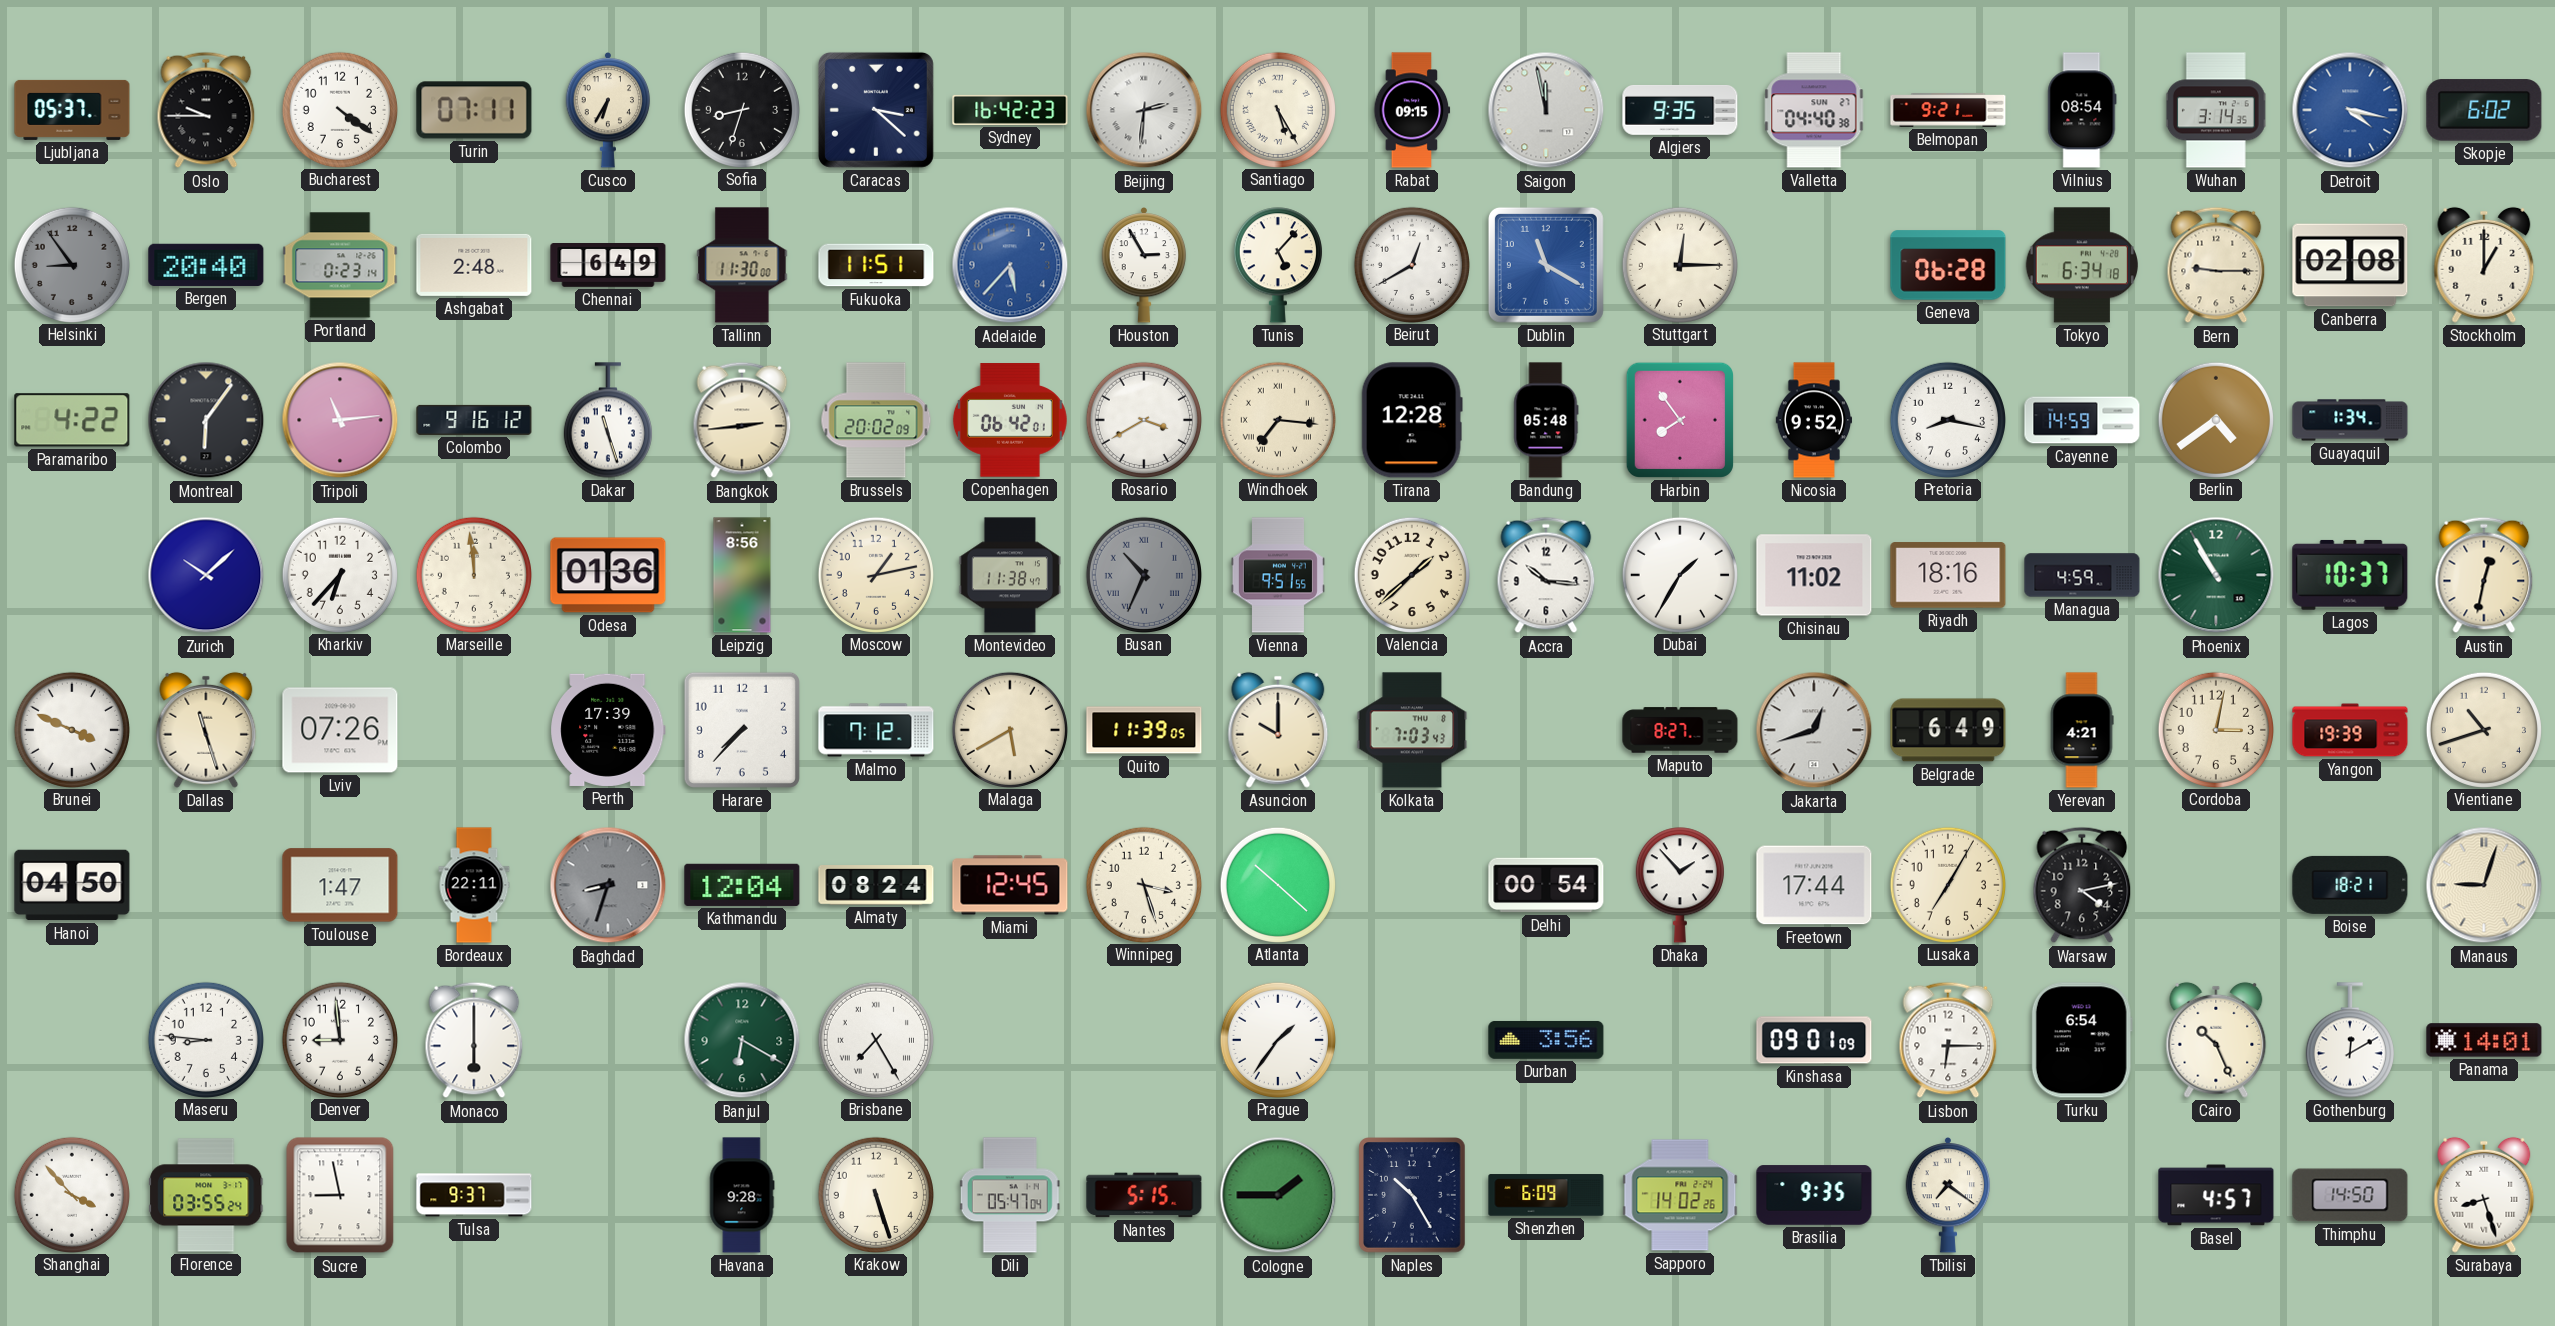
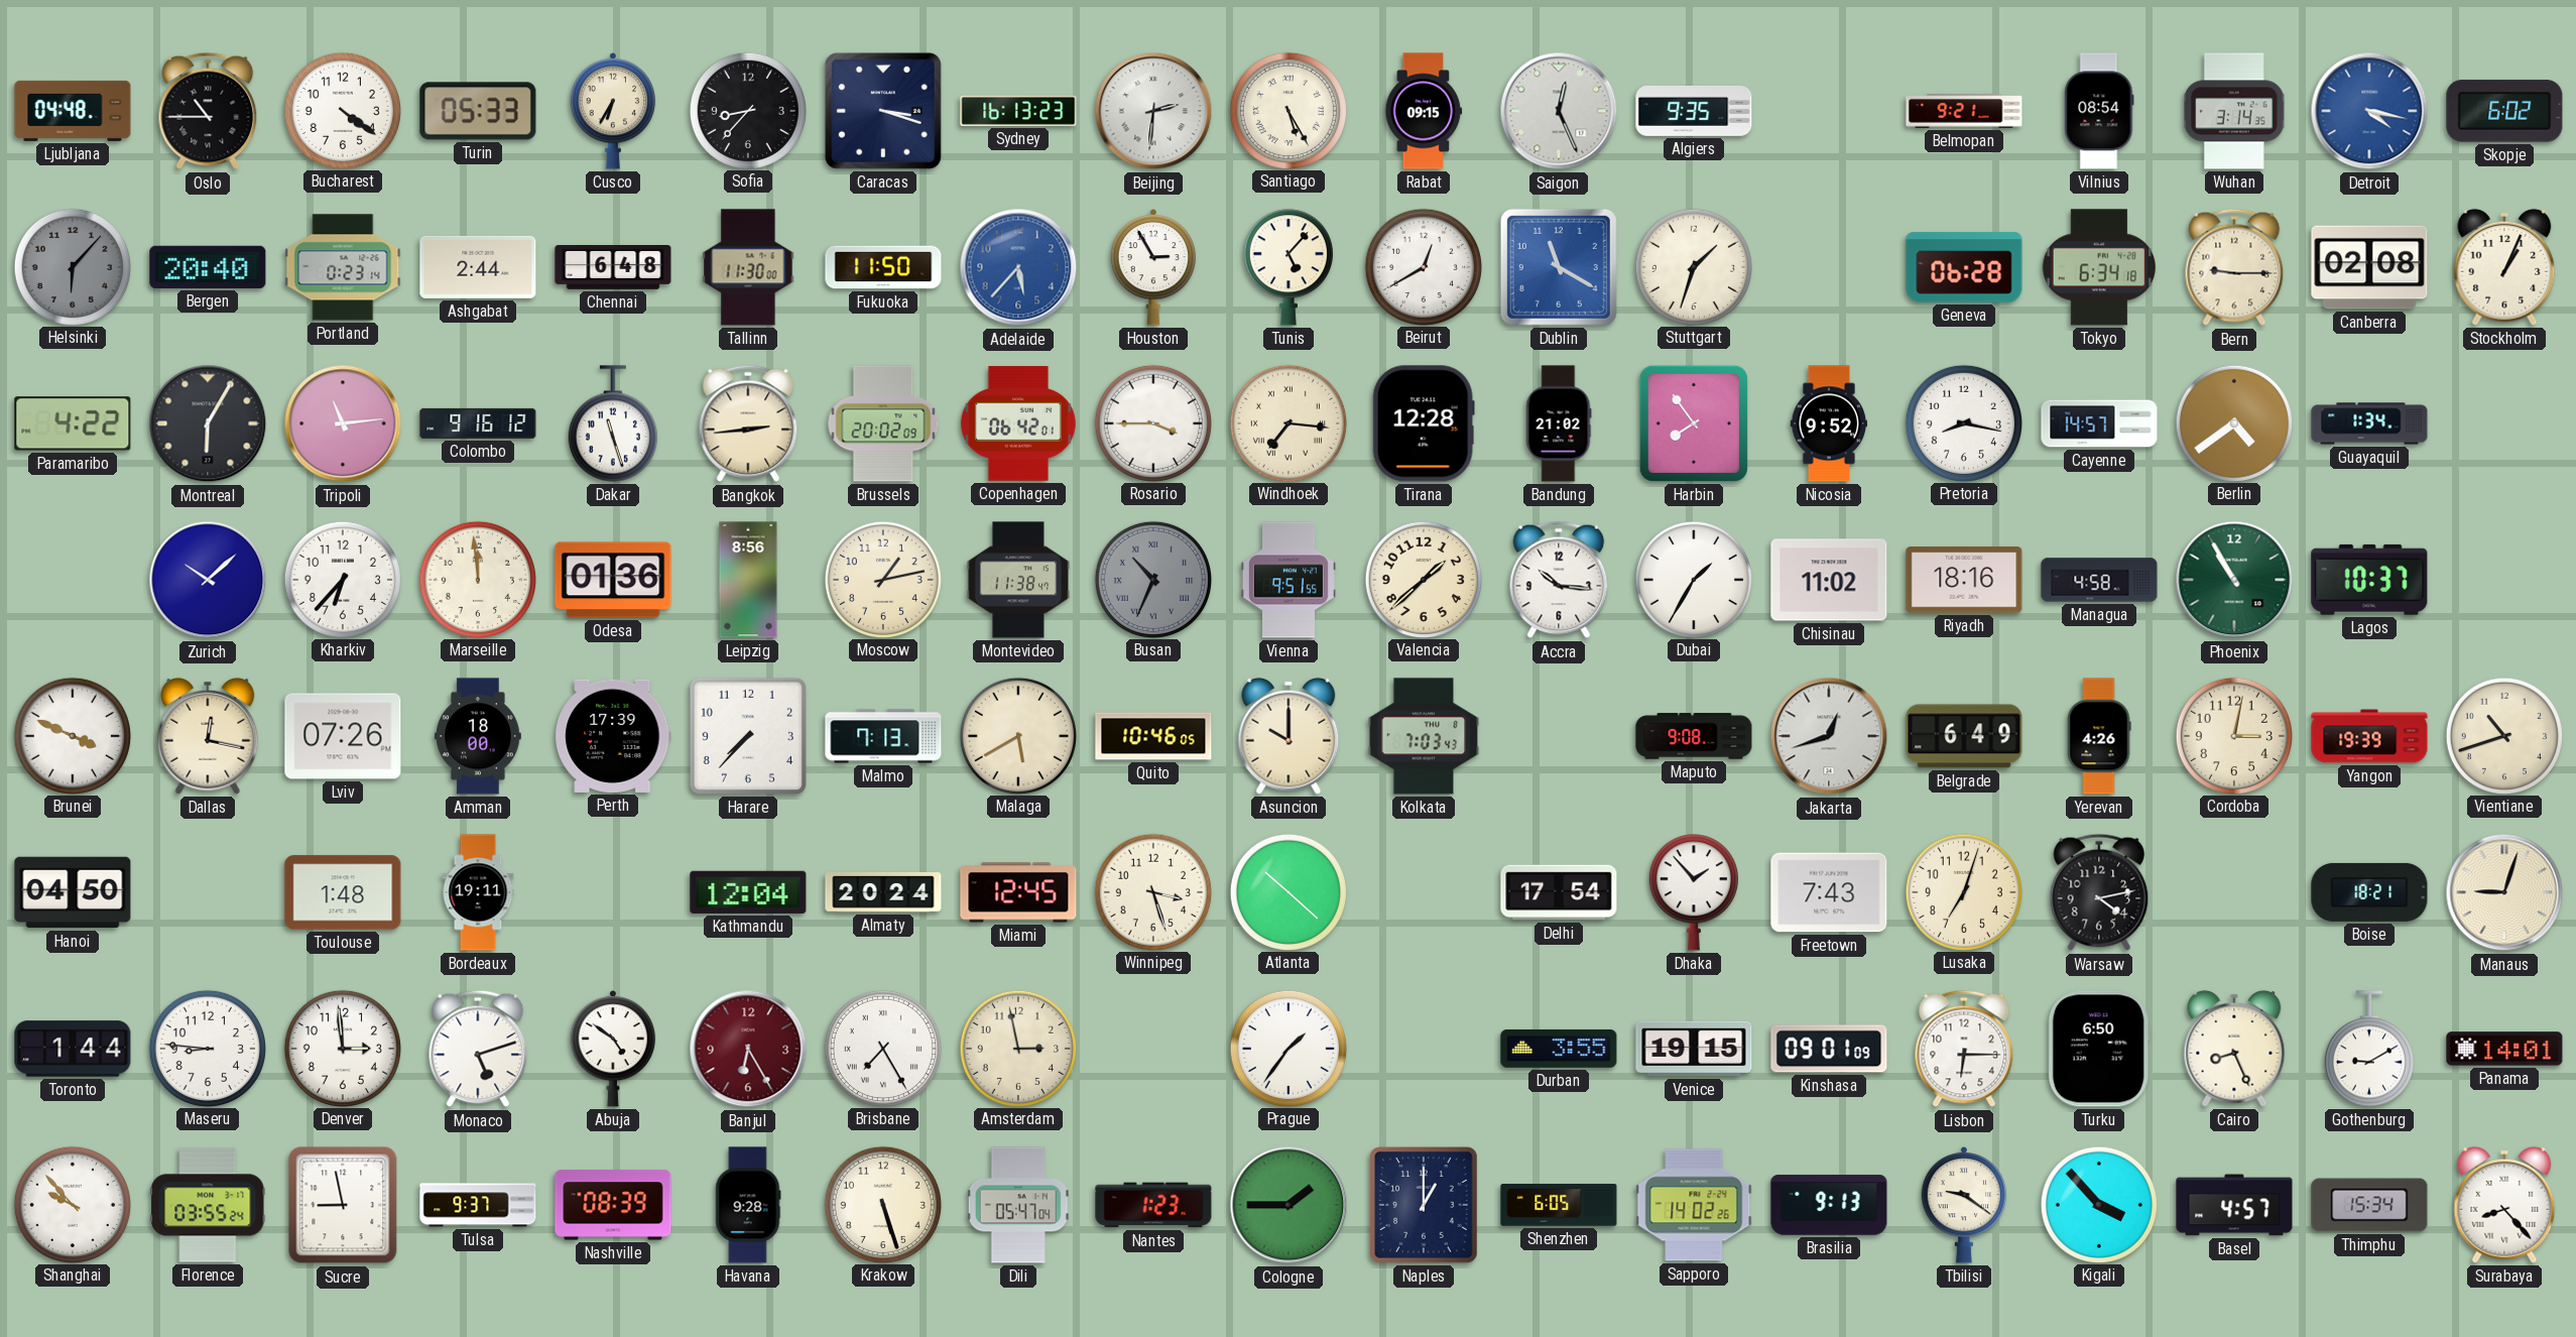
Ljubljana: 05:37 -> 04:48 (73, 111)
Oslo: 9:45 -> 10:45 (208, 111)
Turin: 07:11 -> 05:33 (478, 111)
Sofia: 8:33 -> 8:37 (747, 110)
Caracas: 3:22 -> 3:18 (883, 111)
Sydney: 16:42 -> 16:13 (1018, 111)
Saigon: 11:58 -> 12:26 (1559, 111)
Valletta: 04:40 -> none (1814, 110)
Helsinki: 8:54 -> 6:07 (72, 266)
Ashgabat: 2:48 -> 2:44 (478, 267)
Chennai: 6:49 -> 6:48 (613, 268)
Fukuoka: 11:51 -> 11:50 (883, 267)
Stuttgart: 12:15 -> 1:33 (1693, 266)
Stockholm: 1:00 -> 1:04 (2504, 267)
Montreal: 6:06 -> 6:05 (208, 423)
Rosario: 3:40 -> 3:45 (1152, 422)
Bandung: 05:48 -> 21:02 (1559, 423)
Cayenne: 14:59 -> 14:57 (2099, 423)
Managua: 4:59 -> 4:58 (2099, 580)
Austin: 12:32 -> none (2484, 575)
Dallas: 11:27 -> 12:17 (208, 736)
Amman: none -> 18:00 (478, 736)
Malmo: 7:12 -> 7:13 (883, 736)
Quito: 11:39 -> 10:46 (1153, 736)
Maputo: 8:27 -> 9:08 (1694, 736)
Yerevan: 4:21 -> 4:26 (2099, 736)
Toulouse: 1:47 -> 1:48 (343, 892)
Bordeaux: 22:11 -> 19:11 (478, 892)
Baghdad: 8:33 -> none (608, 885)
Almaty: 08:24 -> 20:24 (883, 892)
Delhi: 00:54 -> 17:54 (1559, 892)
Freetown: 17:44 -> 7:43 (1829, 892)
Lusaka: 7:05 -> 7:03 (1963, 891)
Toronto: none -> 1:44 (73, 1049)
Denver: 8:59 -> 2:59 (342, 1048)
Monaco: 6:00 -> 5:12 (478, 1049)
Abuja: none -> 4:51 (613, 1050)
Banjul: 6:20 -> 6:25 (748, 1049)
Banjul dial: green -> burgundy (748, 1049)
Amsterdam: none -> 2:58 (1017, 1048)
Durban: 3:56 -> 3:55 (1559, 1049)
Venice: none -> 19:15 (1694, 1049)
Turku: 6:54 -> 6:50 (2099, 1049)
Cairo: 10:26 -> 8:26 (2234, 1049)
Gothenburg: 12:10 -> 9:10 (2369, 1049)
Shanghai: 3:53 -> 9:53 (72, 1204)
Nashville: none -> 08:39 (613, 1205)
Nantes: 5:15 -> 1:23 (1153, 1205)
Naples: 10:25 -> 1:00 (1425, 1205)
Shenzhen: 6:09 -> 6:05 (1559, 1205)
Brasilia: 9:35 -> 9:13 (1829, 1205)
Tbilisi: 7:21 -> 9:21 (1964, 1206)
Kigali: none -> 3:53 (2098, 1204)
Thimphu: 14:50 -> 15:34 (2369, 1205)
Surabaya: 8:27 -> 8:23 (2504, 1205)
